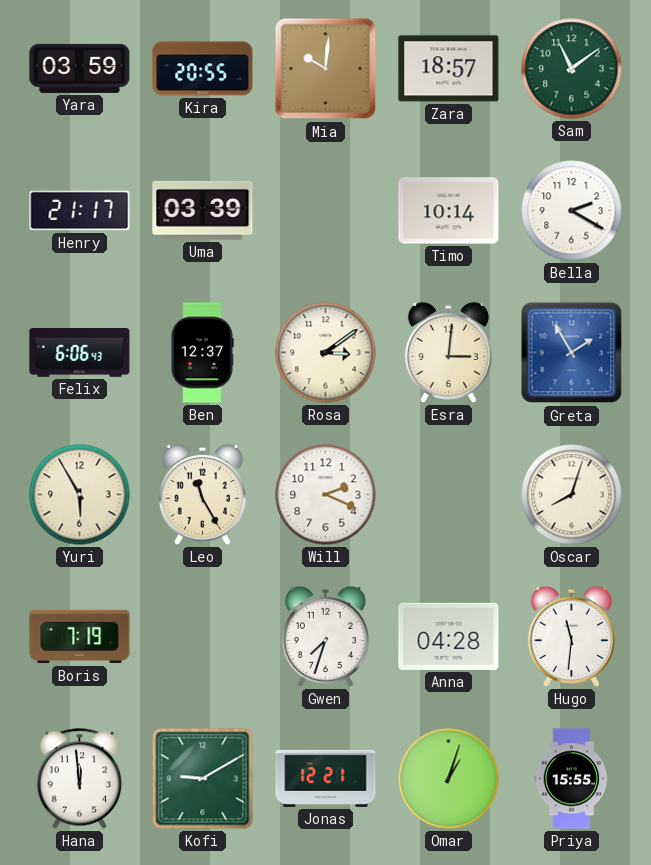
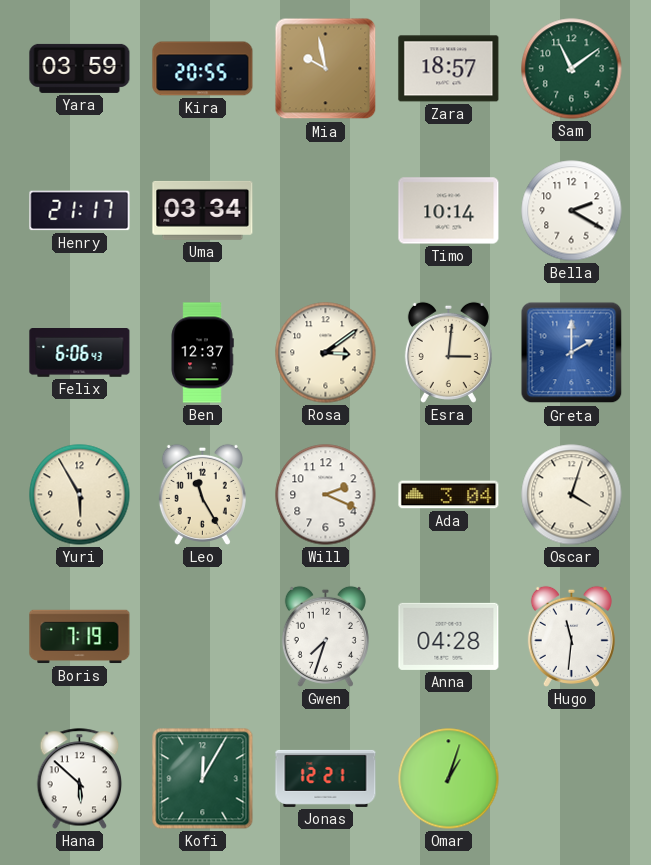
Mia: 10:01 -> 9:58 (326, 69)
Uma: 03:39 -> 03:34 (203, 210)
Greta: 1:55 -> 2:00 (572, 353)
Ada: none -> 3:04 (449, 495)
Oscar: 8:03 -> 4:03 (572, 495)
Hana: 11:59 -> 5:52 (80, 779)
Kofi: 9:10 -> 12:05 (203, 779)
Priya: 15:55 -> none (572, 779)
